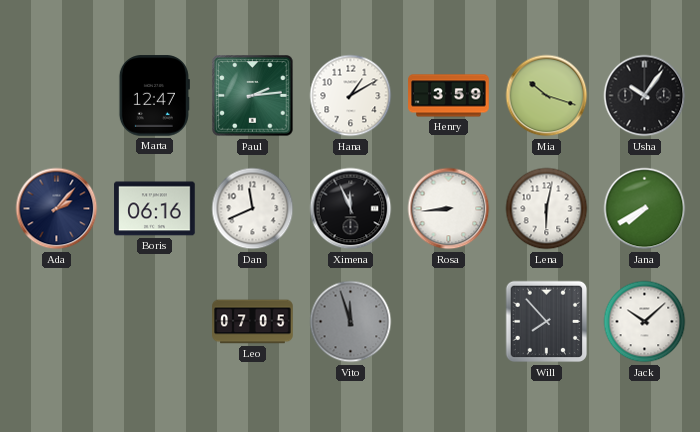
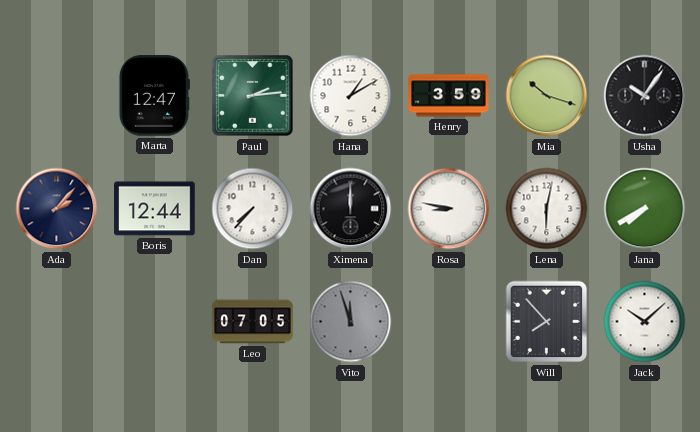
Boris: 06:16 -> 12:44 (155, 209)
Dan: 11:41 -> 7:37 (253, 209)
Ximena: 11:56 -> 12:00 (351, 209)
Rosa: 8:44 -> 8:47 (449, 209)
